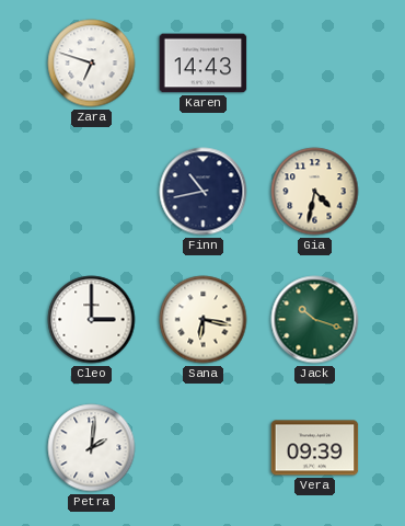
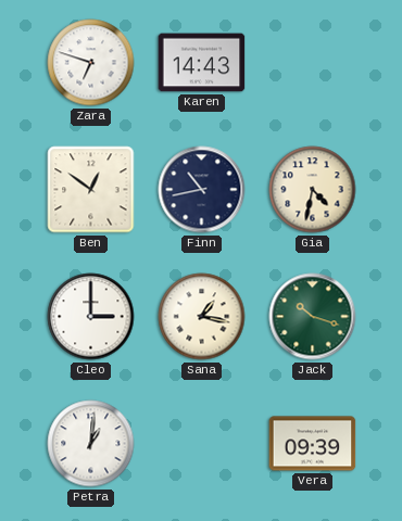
Ben: none -> 12:51 (91, 190)
Sana: 6:17 -> 1:17 (202, 317)
Petra: 2:01 -> 1:01 (91, 444)
